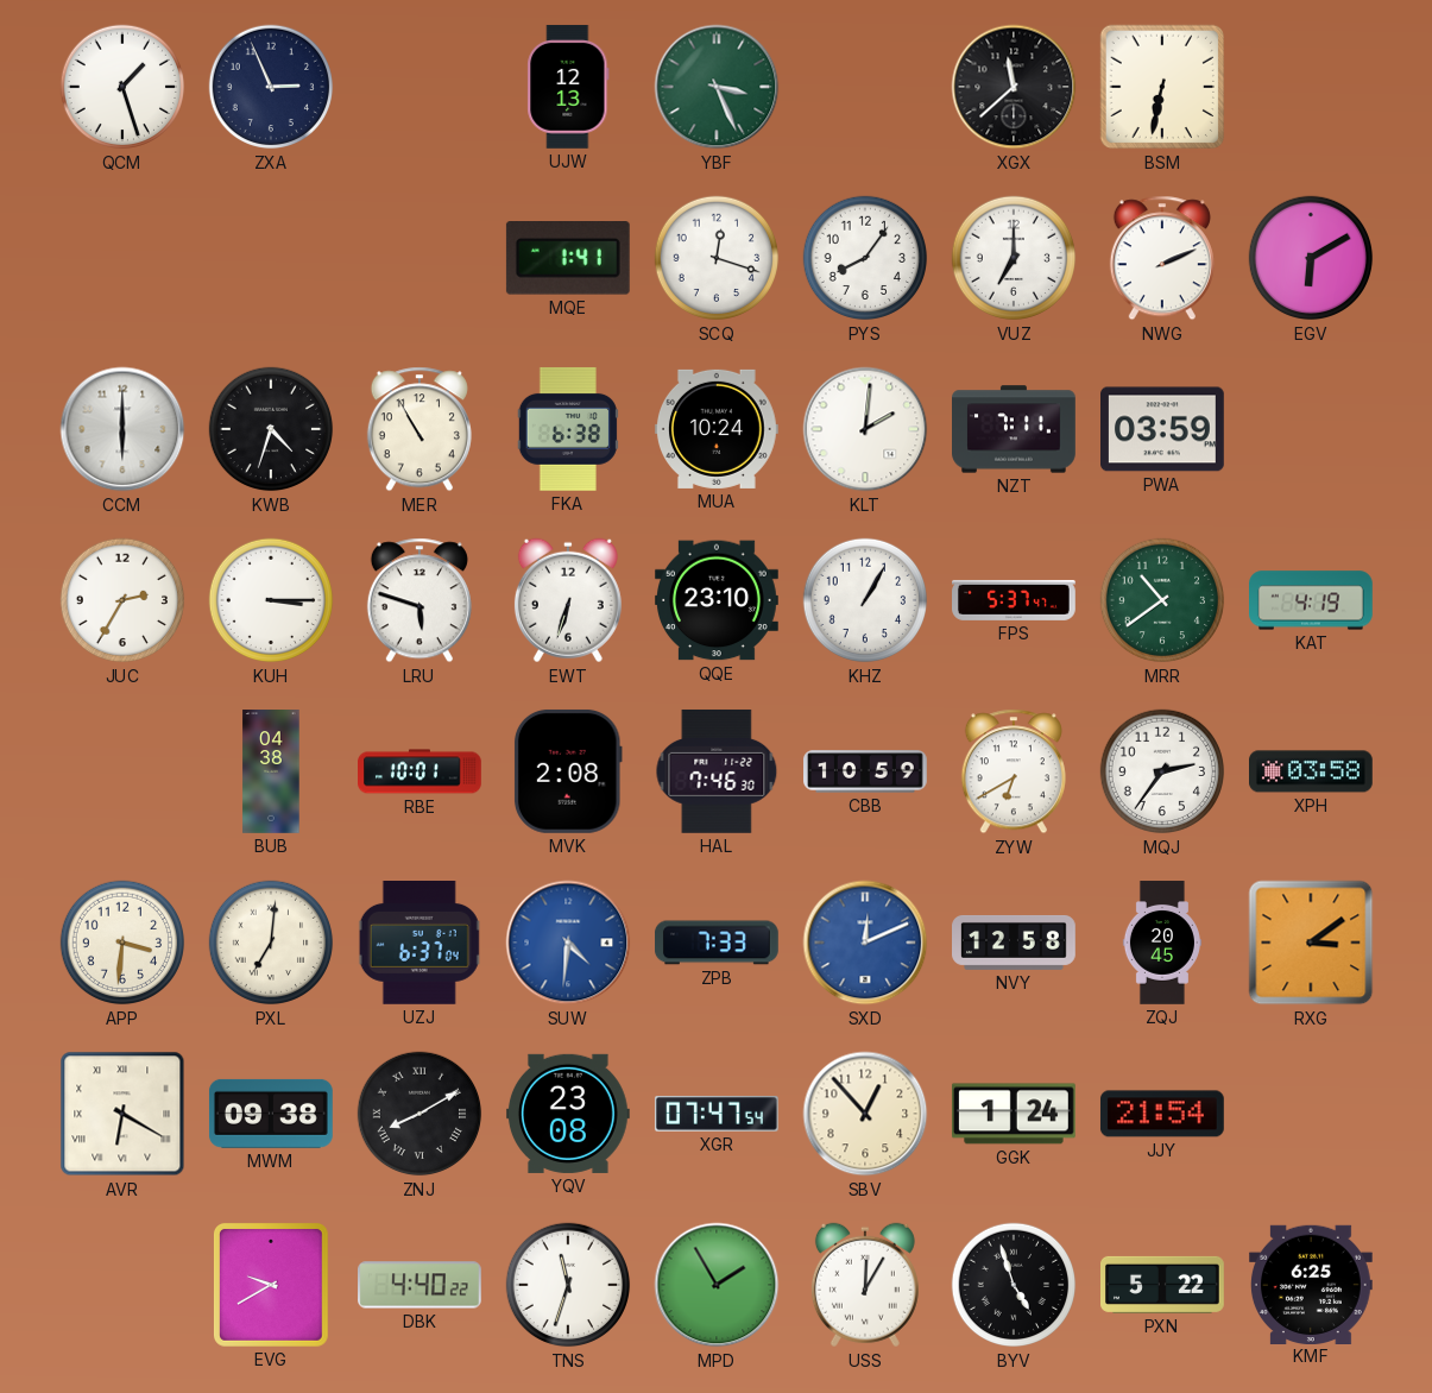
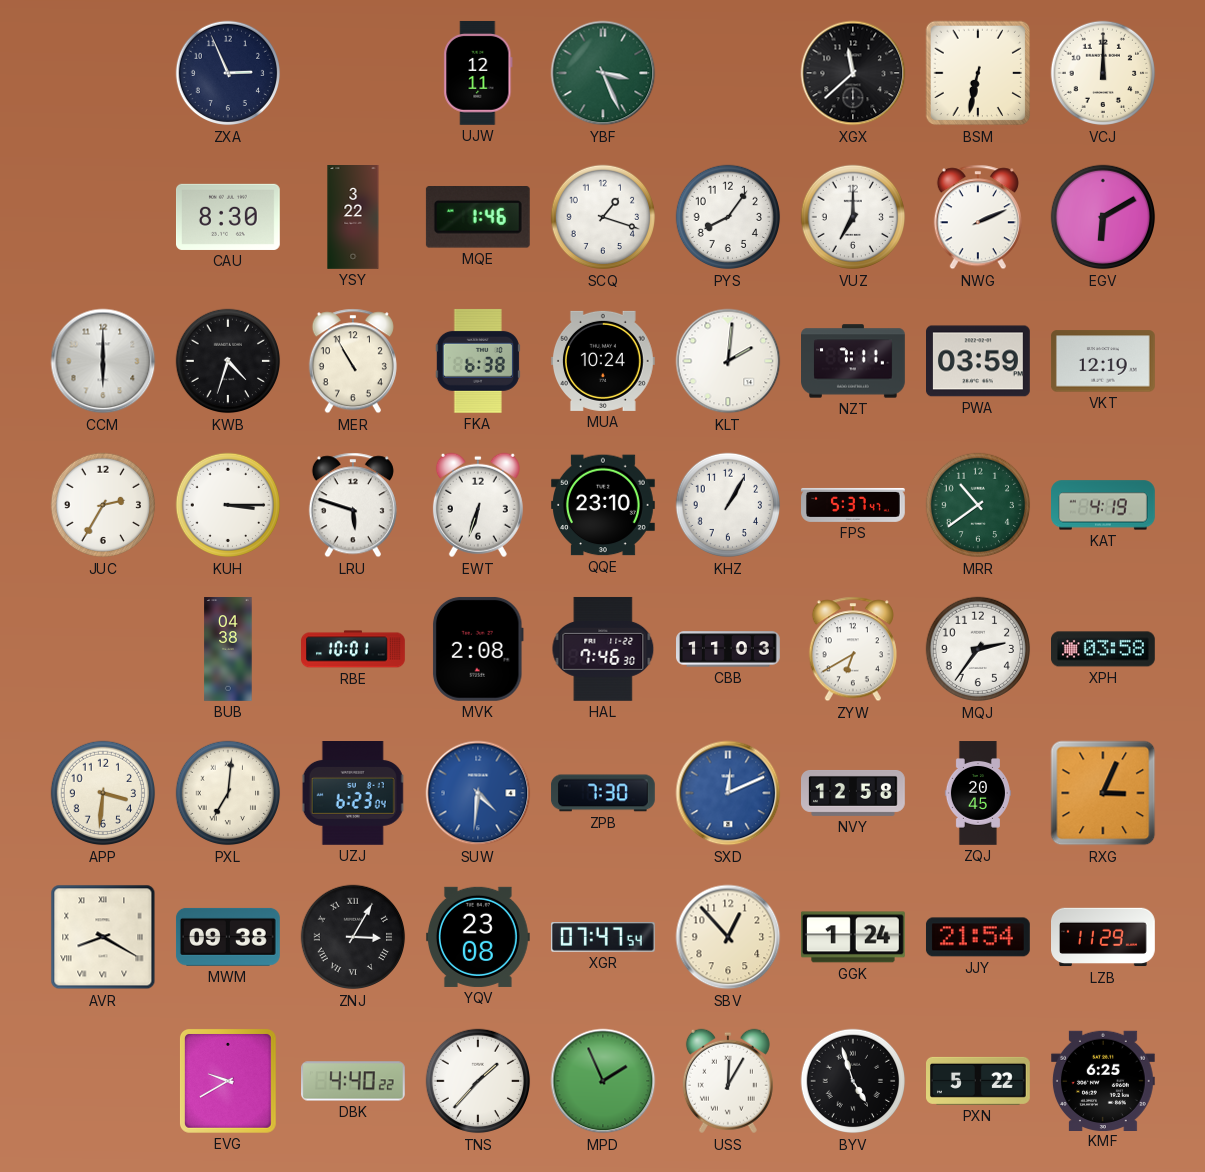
QCM: 1:27 -> none (122, 87)
UJW: 12:13 -> 12:11 (478, 73)
VCJ: none -> 12:00 (1103, 73)
CAU: none -> 8:30 (229, 217)
YSY: none -> 3:22 (353, 218)
MQE: 1:41 -> 1:46 (478, 217)
SCQ: 12:18 -> 1:18 (603, 217)
VKT: none -> 12:19 (1103, 361)
CBB: 10:59 -> 11:03 (729, 649)
UZJ: 6:37 -> 6:23 (353, 794)
ZPB: 7:33 -> 7:30 (604, 793)
RXG: 3:09 -> 3:04 (1103, 793)
AVR: 6:20 -> 8:20 (103, 937)
ZNJ: 8:10 -> 3:05 (353, 937)
LZB: none -> 11:29 (1104, 937)
TNS: 11:33 -> 1:37 (478, 1081)
MPD: 1:55 -> 1:56 (603, 1081)
